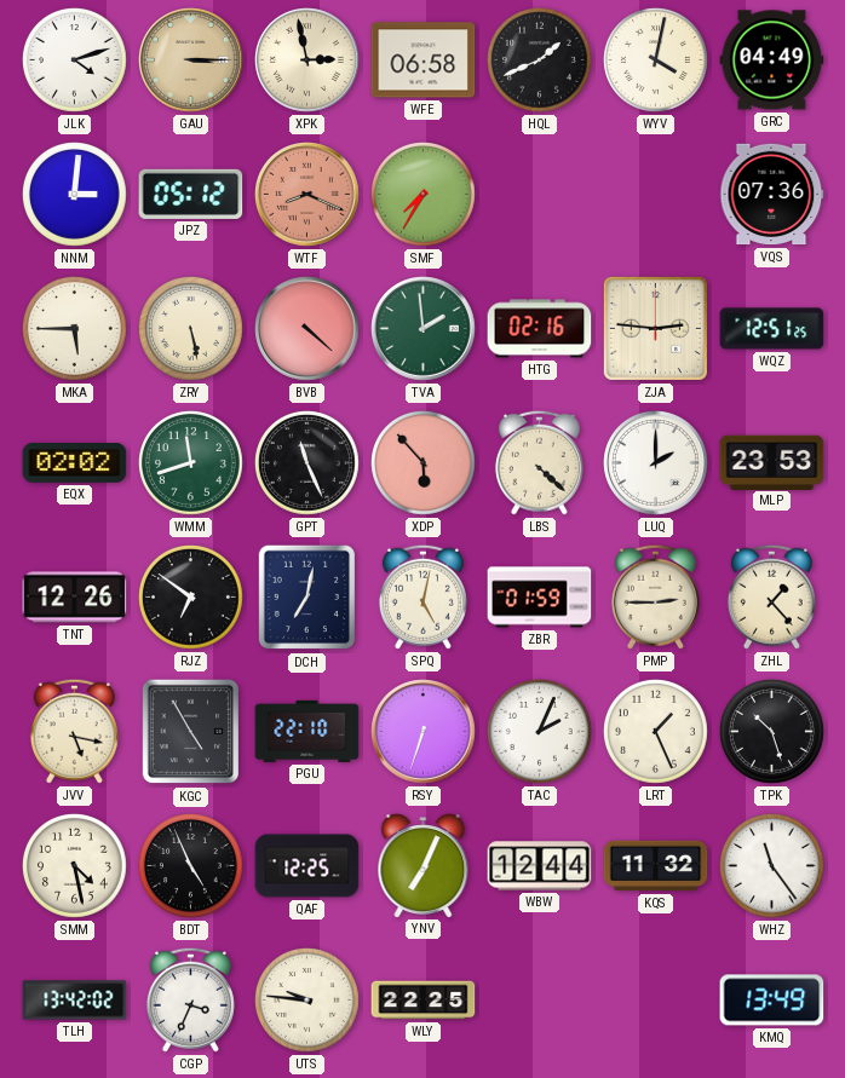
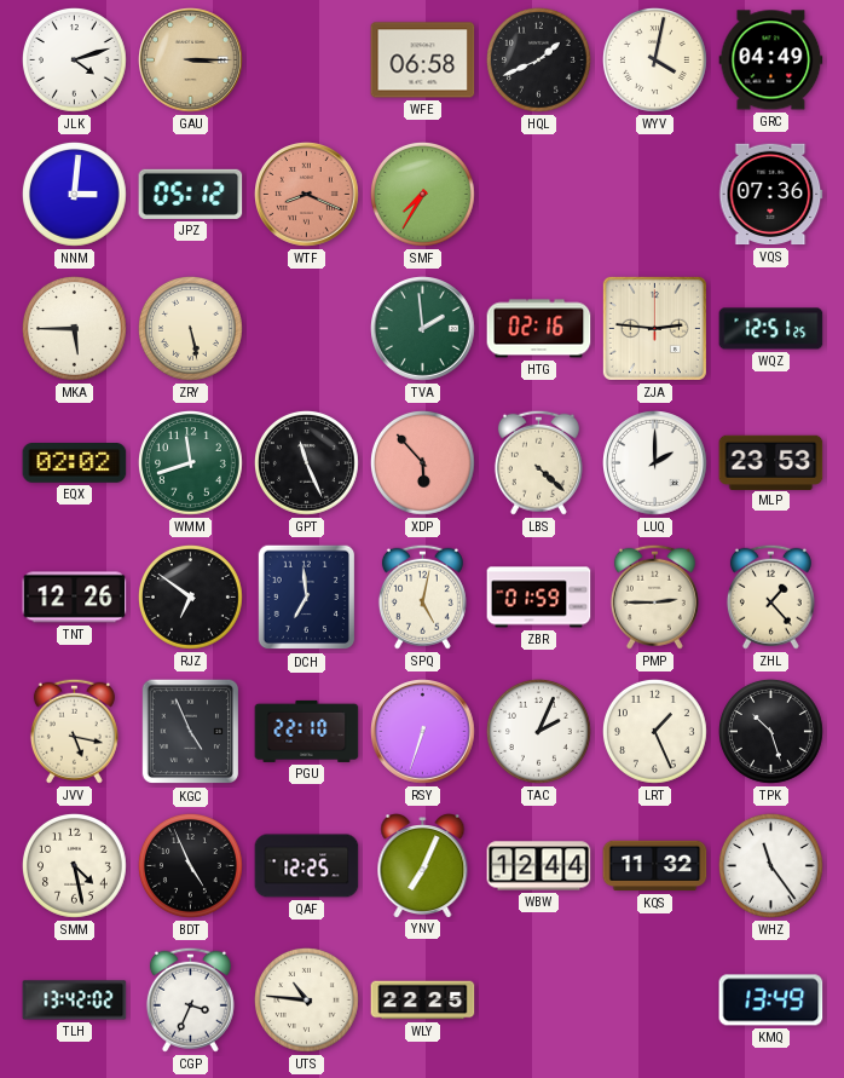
XPK: 2:58 -> none (307, 60)
BVB: 4:22 -> none (307, 329)
DCH: 7:02 -> 6:59 (307, 598)
KGC: 4:55 -> 4:56 (191, 732)
UTS: 9:46 -> 10:46 (306, 999)
